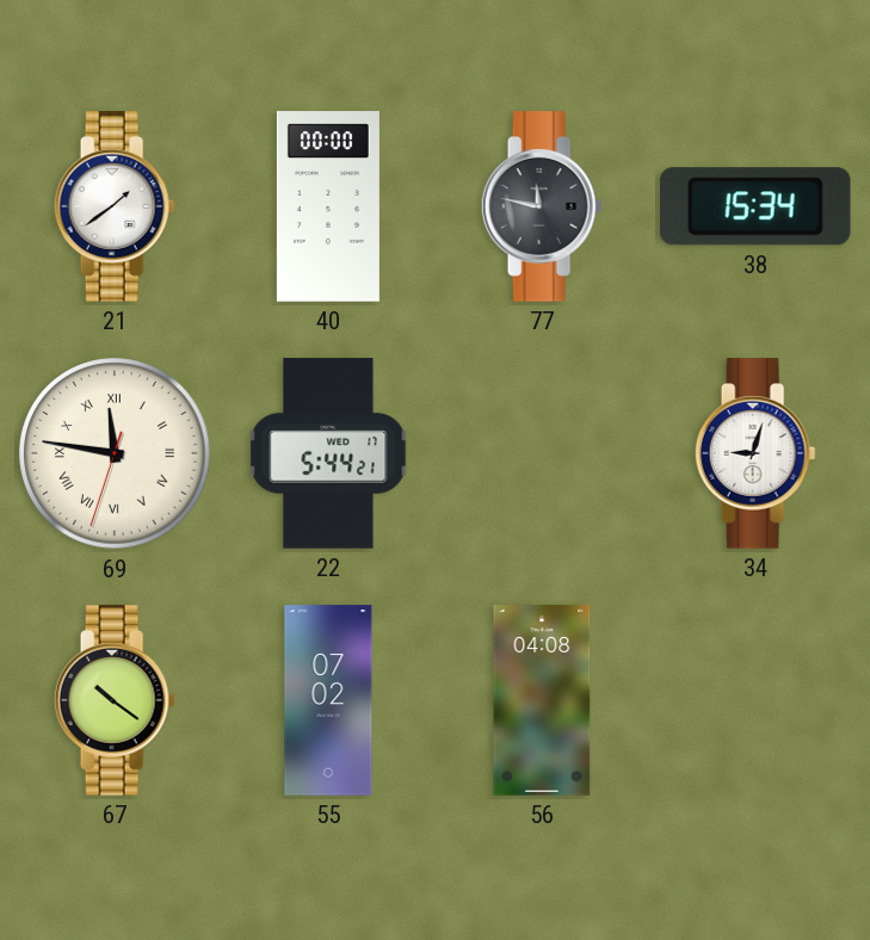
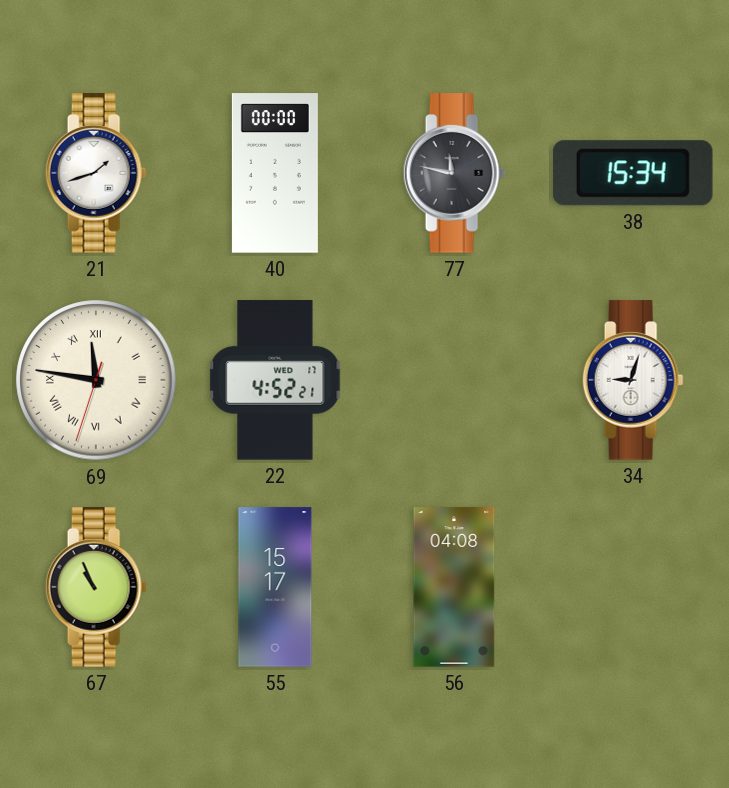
21: 1:39 -> 1:42 (96, 173)
22: 5:44 -> 4:52 (275, 380)
67: 10:21 -> 10:56 (96, 587)
55: 07:02 -> 15:17 (275, 587)
